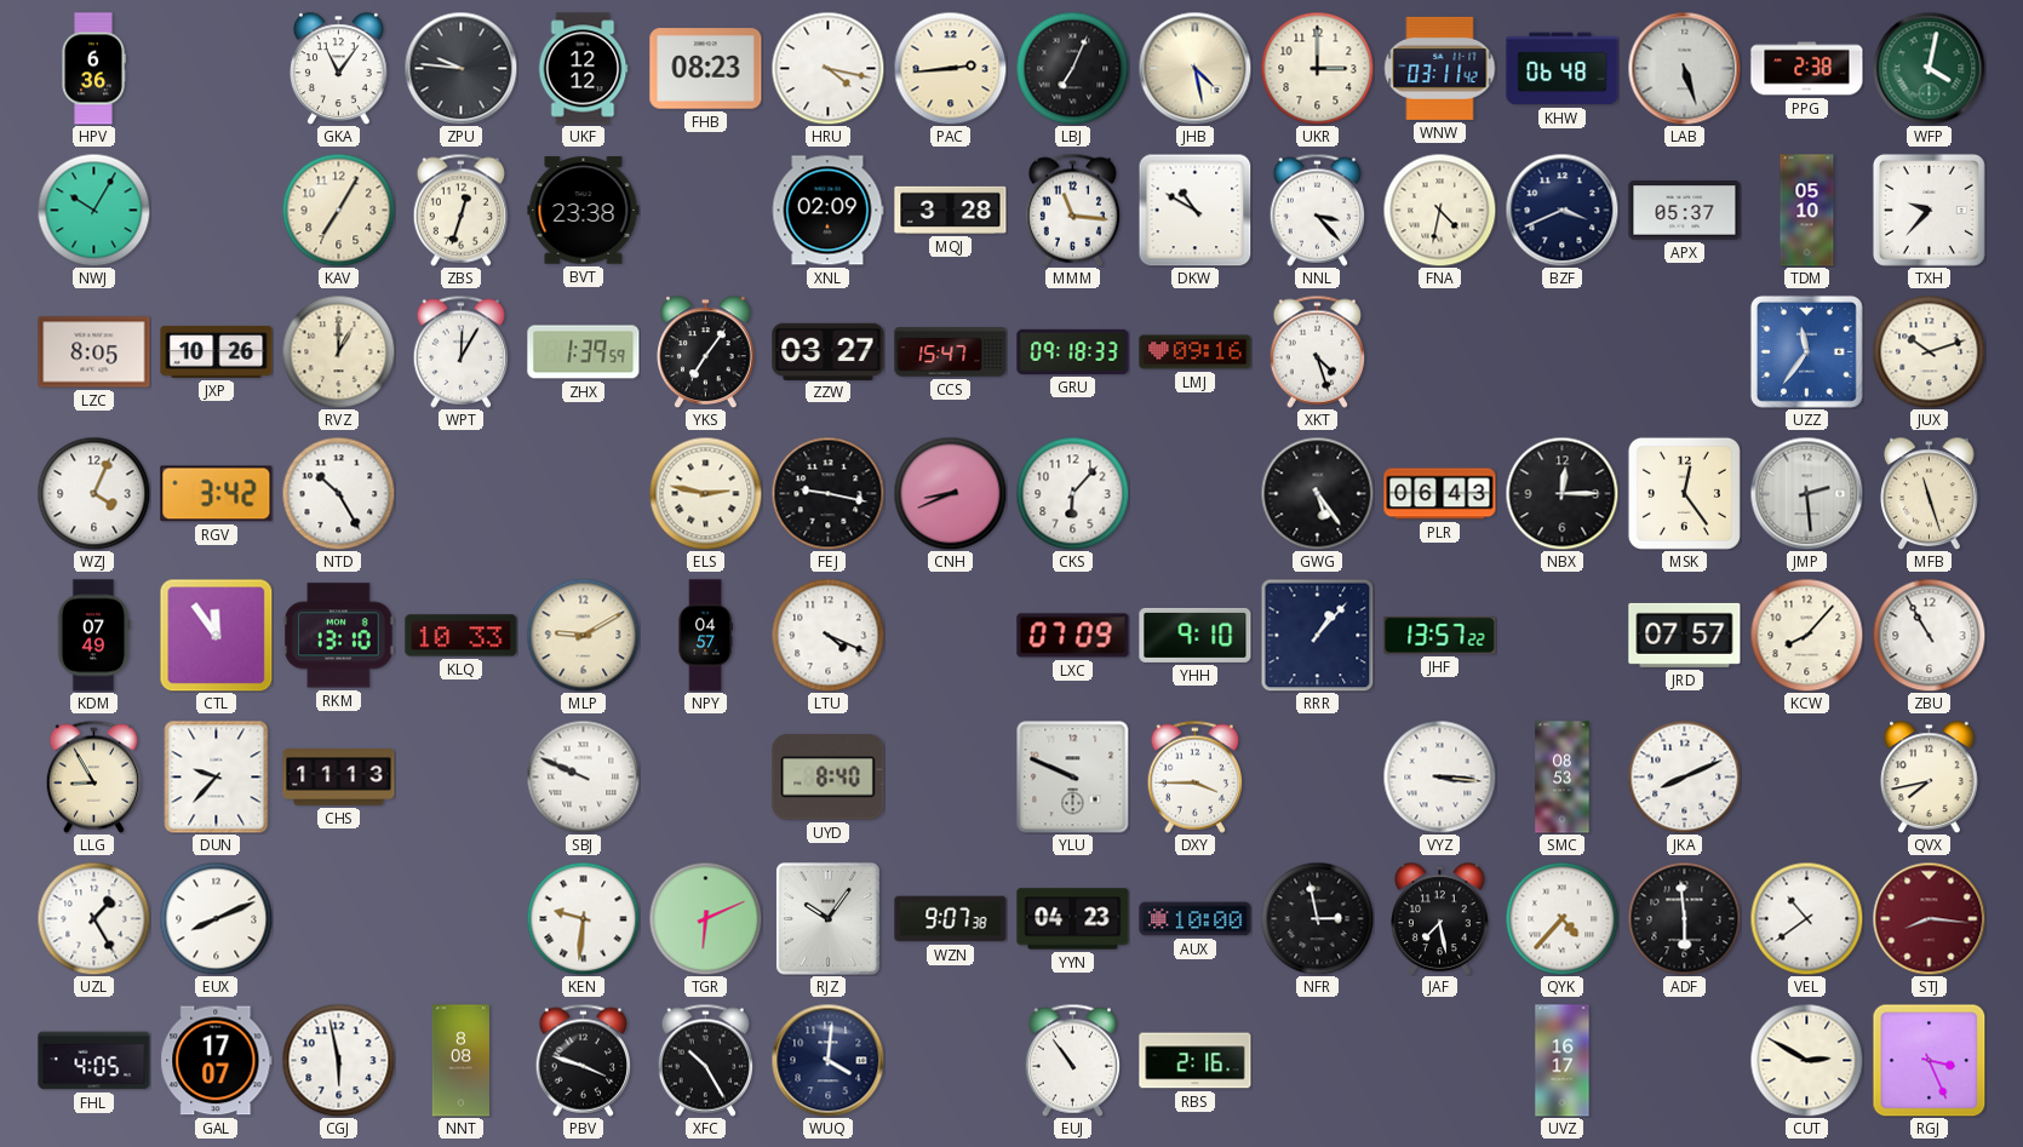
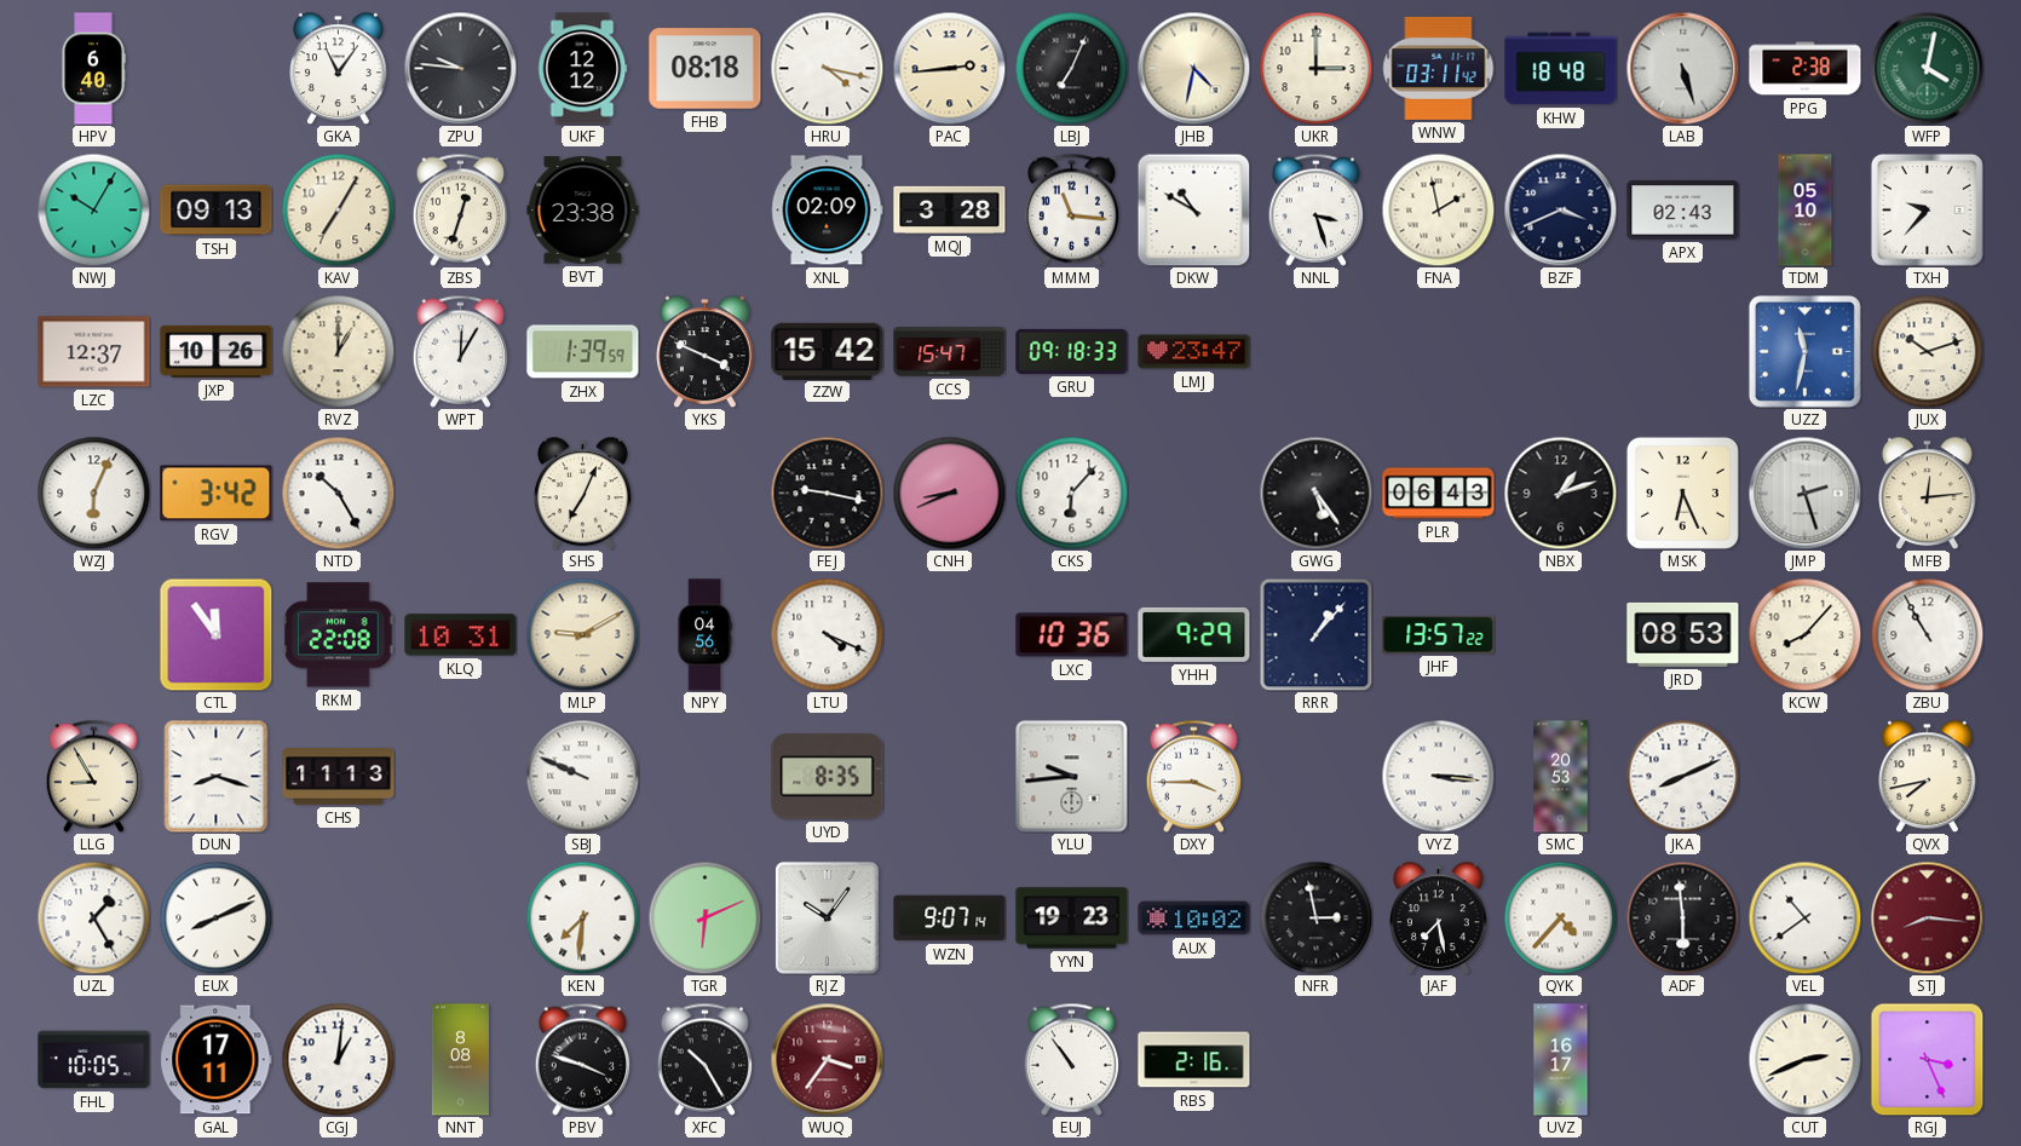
HPV: 6:36 -> 6:40 (93, 69)
FHB: 08:23 -> 08:18 (706, 69)
JHB: 4:28 -> 4:32 (1193, 68)
KHW: 06:48 -> 18:48 (1561, 69)
TSH: none -> 09:13 (217, 211)
NNL: 3:23 -> 3:27 (1315, 209)
FNA: 4:32 -> 1:58 (1438, 209)
APX: 05:37 -> 02:43 (1683, 211)
LZC: 8:05 -> 12:37 (94, 352)
YKS: 7:06 -> 3:49 (706, 351)
ZZW: 03:27 -> 15:42 (828, 351)
LMJ: 09:16 -> 23:47 (1194, 352)
XKT: 4:27 -> none (1317, 351)
UZZ: 11:36 -> 11:32 (1804, 351)
WZJ: 4:04 -> 6:04 (93, 493)
SHS: none -> 7:04 (583, 493)
ELS: 2:47 -> none (705, 493)
NBX: 12:15 -> 1:12 (1560, 493)
MSK: 12:24 -> 6:26 (1682, 493)
JMP: 2:29 -> 2:27 (1804, 493)
MFB: 11:27 -> 12:14 (1928, 493)
KDM: 07:49 -> none (93, 636)
RKM: 13:10 -> 22:08 (339, 635)
KLQ: 10:33 -> 10:31 (461, 635)
NPY: 04:57 -> 04:56 (704, 635)
LXC: 07:09 -> 10:36 (1072, 635)
YHH: 9:10 -> 9:29 (1194, 634)
JRD: 07:57 -> 08:53 (1683, 634)
DUN: 9:37 -> 8:18 (217, 776)
UYD: 8:40 -> 8:35 (828, 777)
YLU: 9:49 -> 9:44 (1071, 776)
SMC: 08:53 -> 20:53 (1561, 777)
KEN: 9:31 -> 7:31 (582, 917)
WZN: 9:07:38 -> 9:07:14 (950, 918)
YYN: 04:23 -> 19:23 (1072, 918)
AUX: 10:00 -> 10:02 (1194, 918)
FHL: 4:05 -> 10:05 (94, 1060)
GAL: 17:07 -> 17:11 (217, 1060)
CGJ: 5:58 -> 1:01 (338, 1059)
WUQ: 4:01 -> 3:36 (827, 1059)
WUQ dial: navy -> burgundy (827, 1059)
CUT: 2:50 -> 2:41 (1804, 1059)
